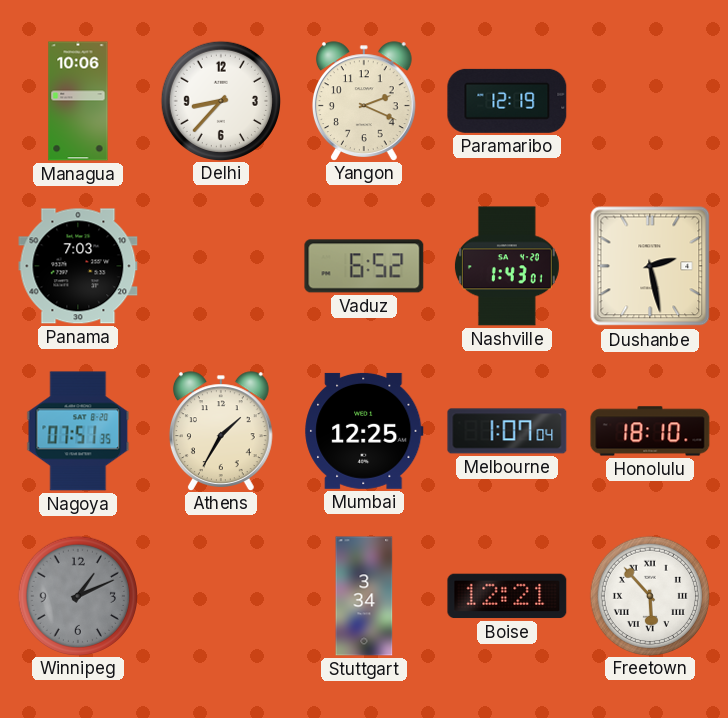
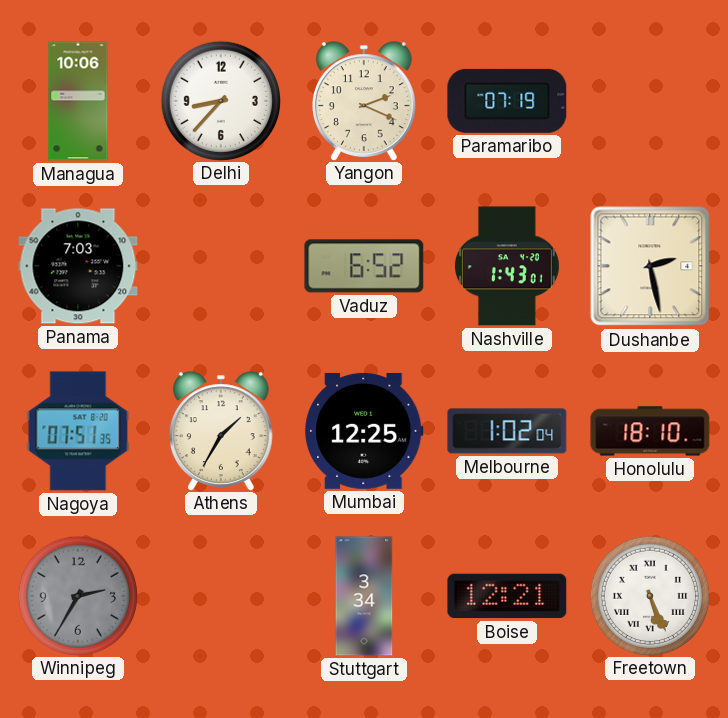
Paramaribo: 12:19 -> 07:19 (507, 101)
Melbourne: 1:07 -> 1:02 (507, 431)
Winnipeg: 1:11 -> 2:35 (77, 595)
Freetown: 5:53 -> 5:26 (649, 595)
